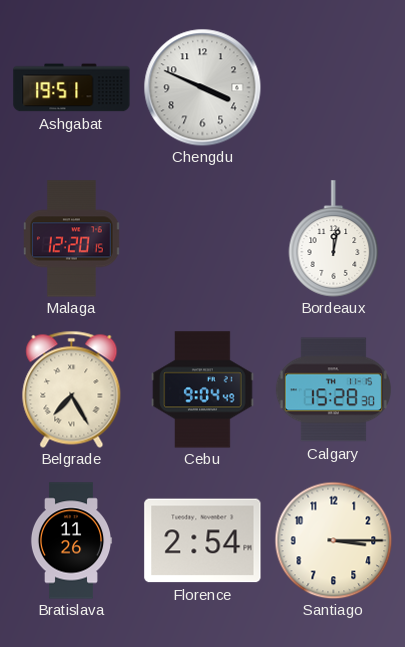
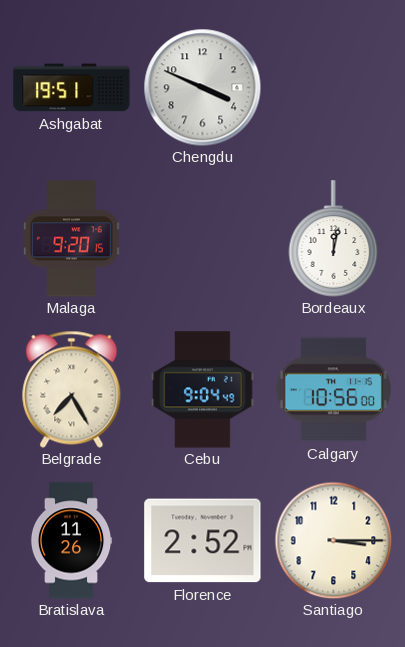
Malaga: 12:20 -> 9:20 (72, 239)
Calgary: 15:28 -> 10:56 (333, 390)
Florence: 2:54 -> 2:52 (203, 541)
